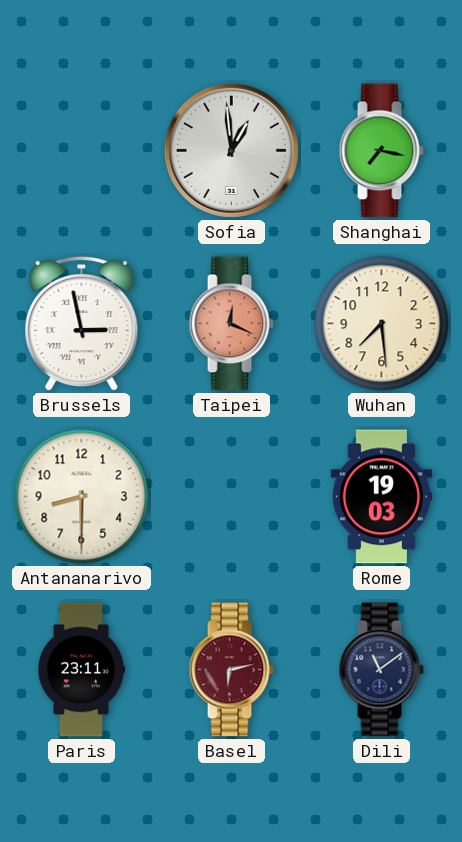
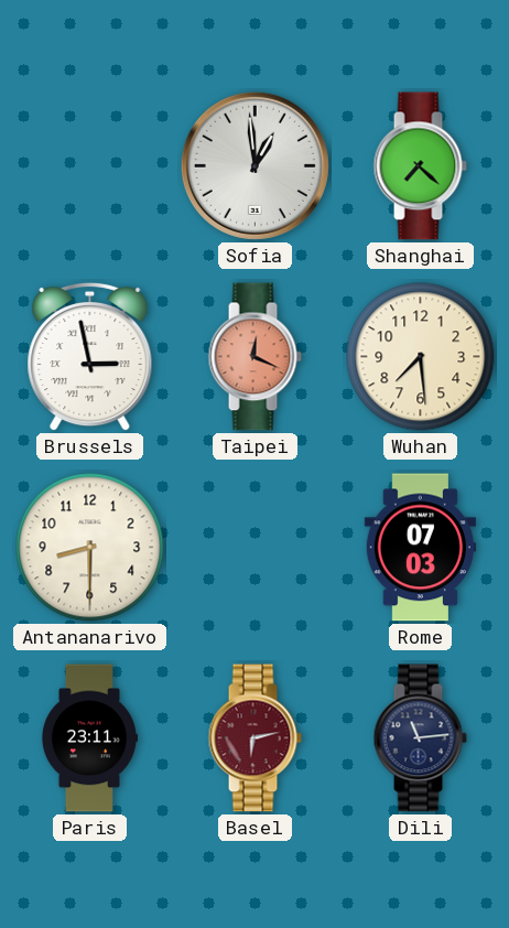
Shanghai: 7:17 -> 7:22 (420, 166)
Rome: 19:03 -> 07:03 (420, 548)
Dili: 11:09 -> 11:14 (420, 738)
